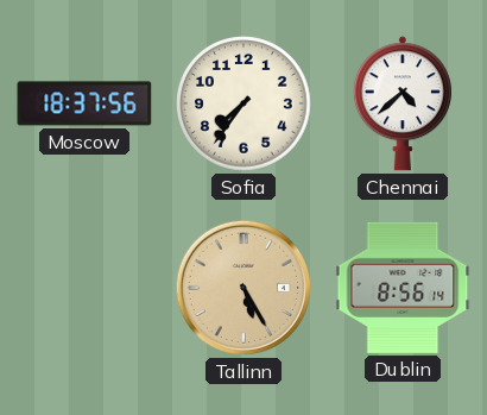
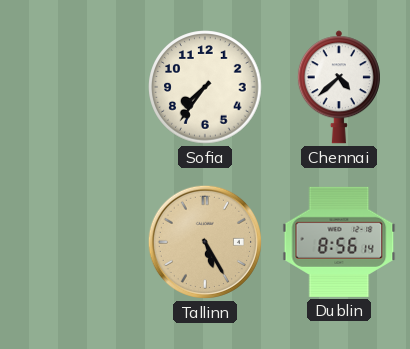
Moscow: 18:37 -> none (84, 103)
